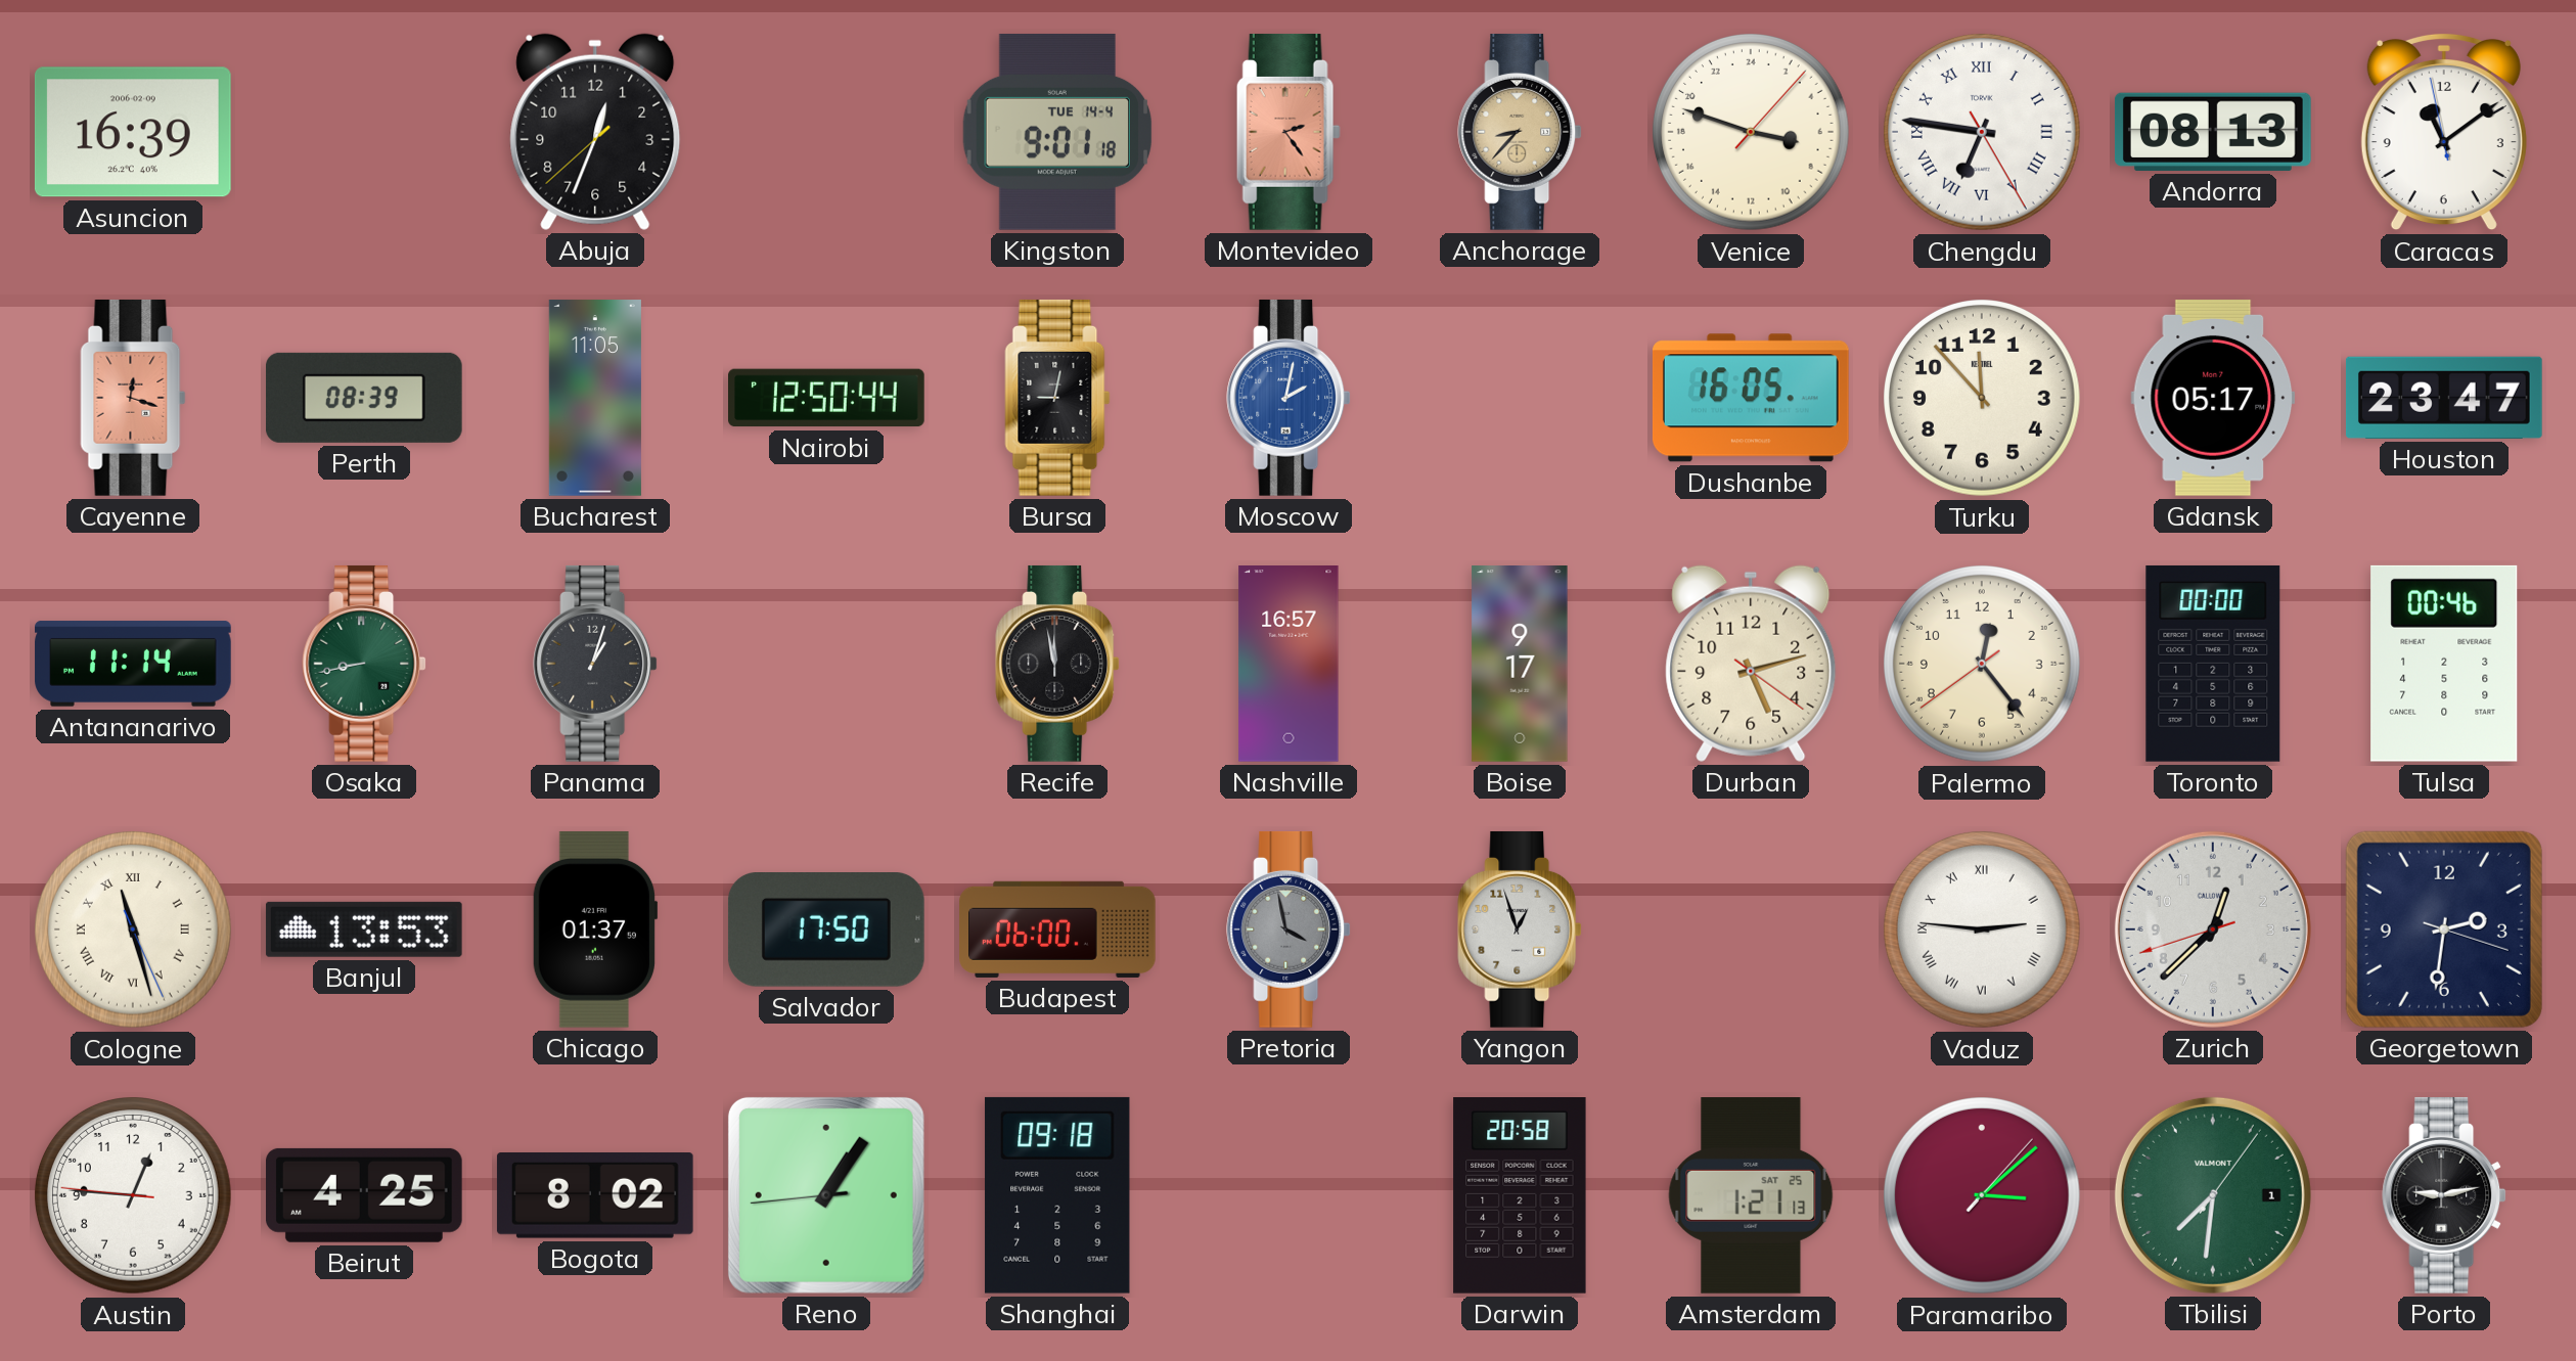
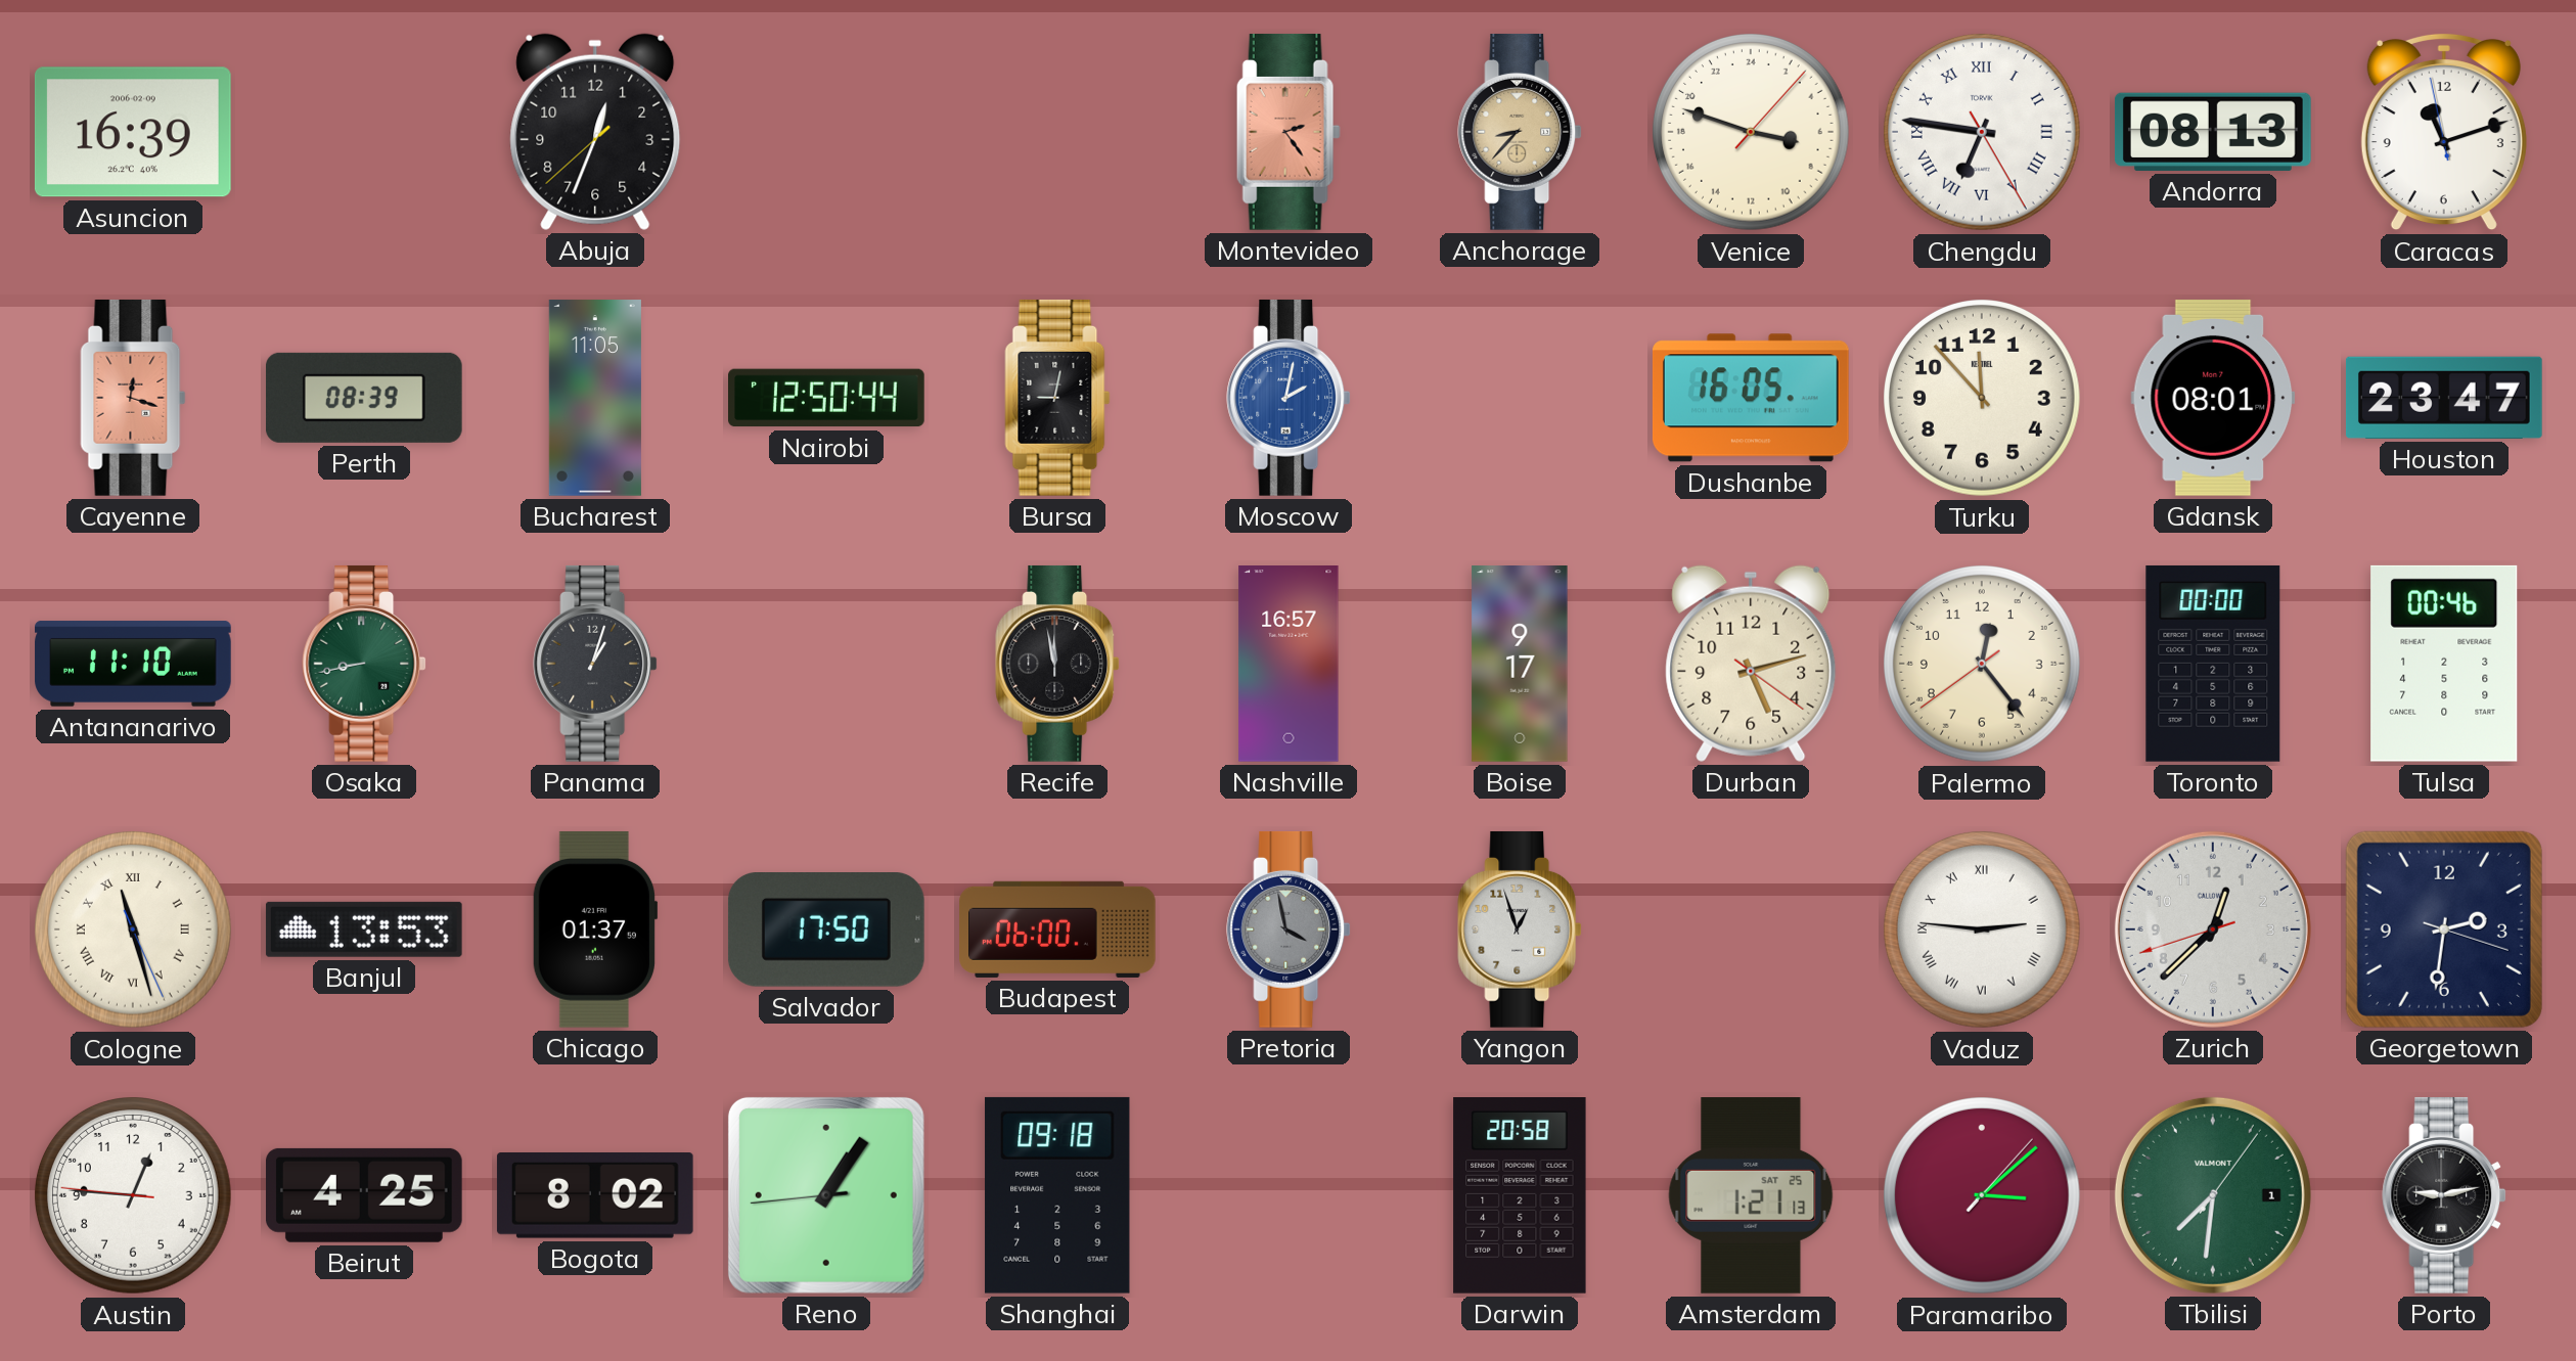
Kingston: 9:01 -> none (1056, 132)
Caracas: 11:08 -> 11:11 (2444, 132)
Gdansk: 05:17 -> 08:01 (2213, 398)
Antananarivo: 11:14 -> 11:10 (133, 664)
